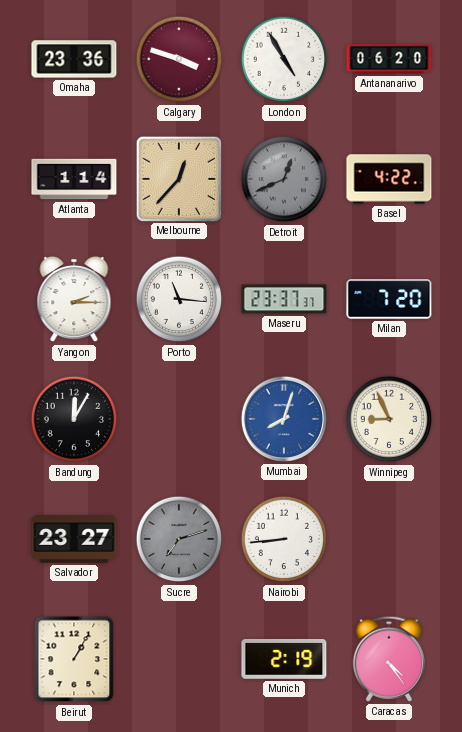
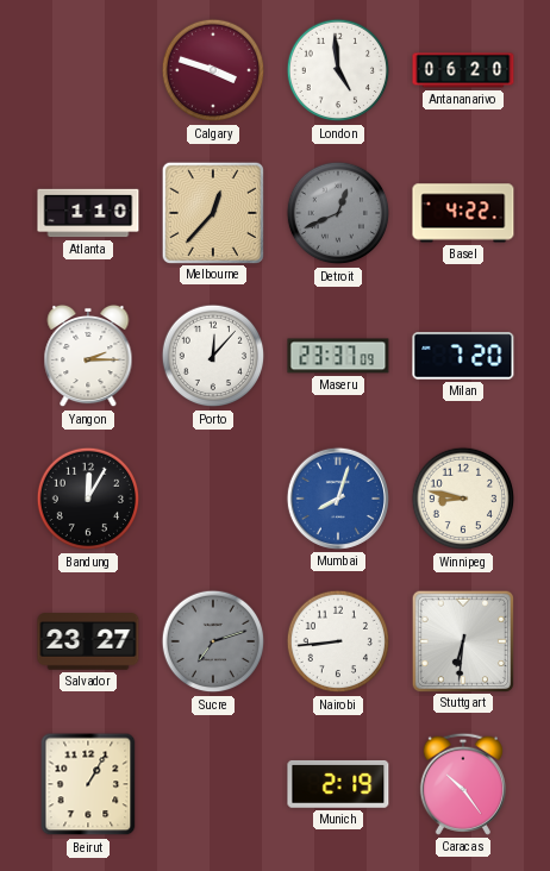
Omaha: 23:36 -> none (74, 59)
London: 4:55 -> 4:59 (338, 70)
Atlanta: 1:14 -> 1:10 (88, 213)
Porto: 11:16 -> 12:07 (213, 356)
Maseru: 23:37:37 -> 23:37:09 (338, 356)
Winnipeg: 8:56 -> 8:47 (463, 499)
Stuttgart: none -> 6:31 (462, 640)
Caracas: 4:24 -> 10:24 (463, 784)
